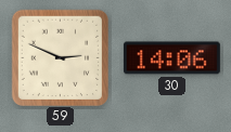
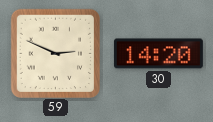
30: 14:06 -> 14:20 (158, 54)
